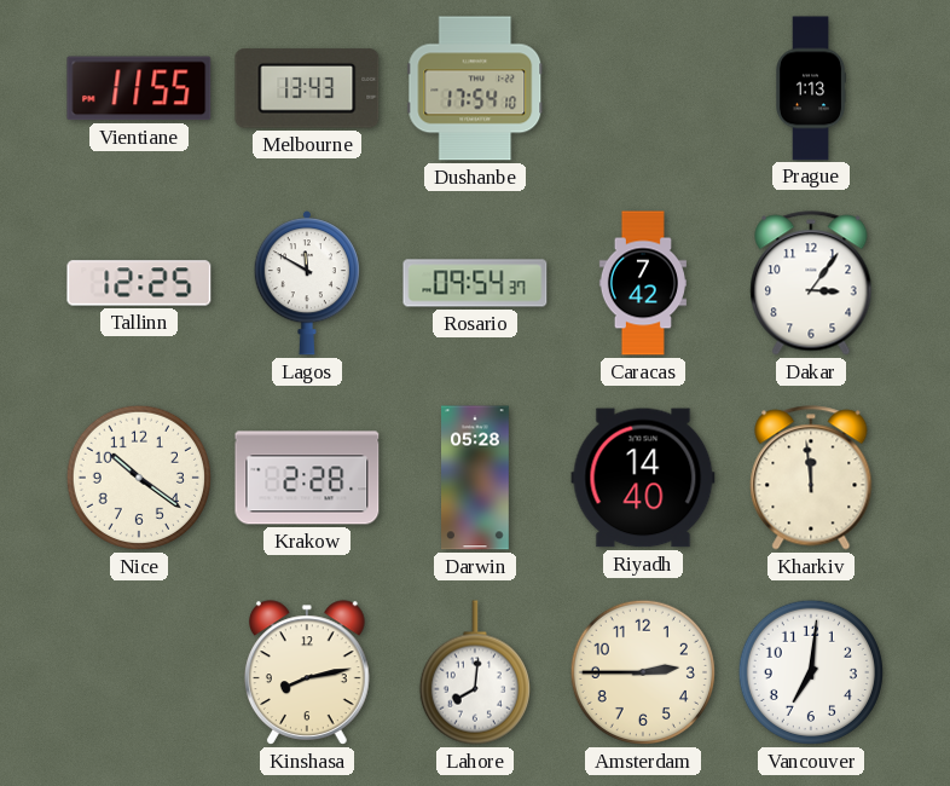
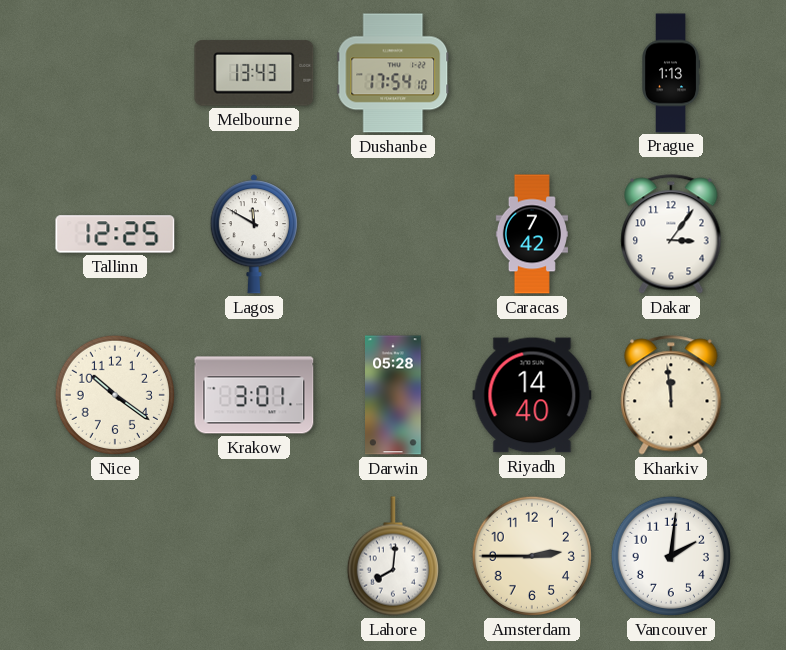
Vientiane: 11:55 -> none (139, 88)
Rosario: 09:54 -> none (475, 283)
Krakow: 2:28 -> 3:01 (254, 395)
Kinshasa: 8:13 -> none (308, 672)
Vancouver: 7:01 -> 2:01 (671, 556)
